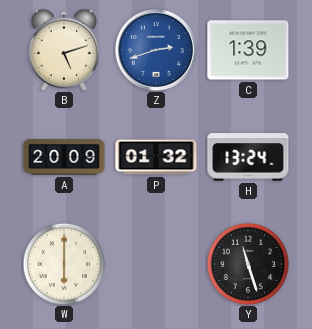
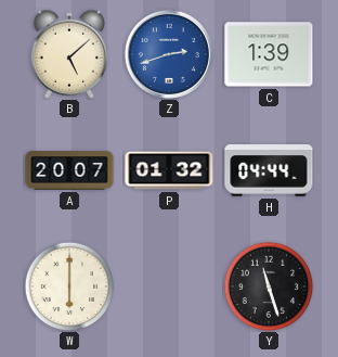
B: 5:12 -> 5:08 (68, 54)
A: 20:09 -> 20:07 (69, 170)
H: 13:24 -> 04:44 (269, 170)
